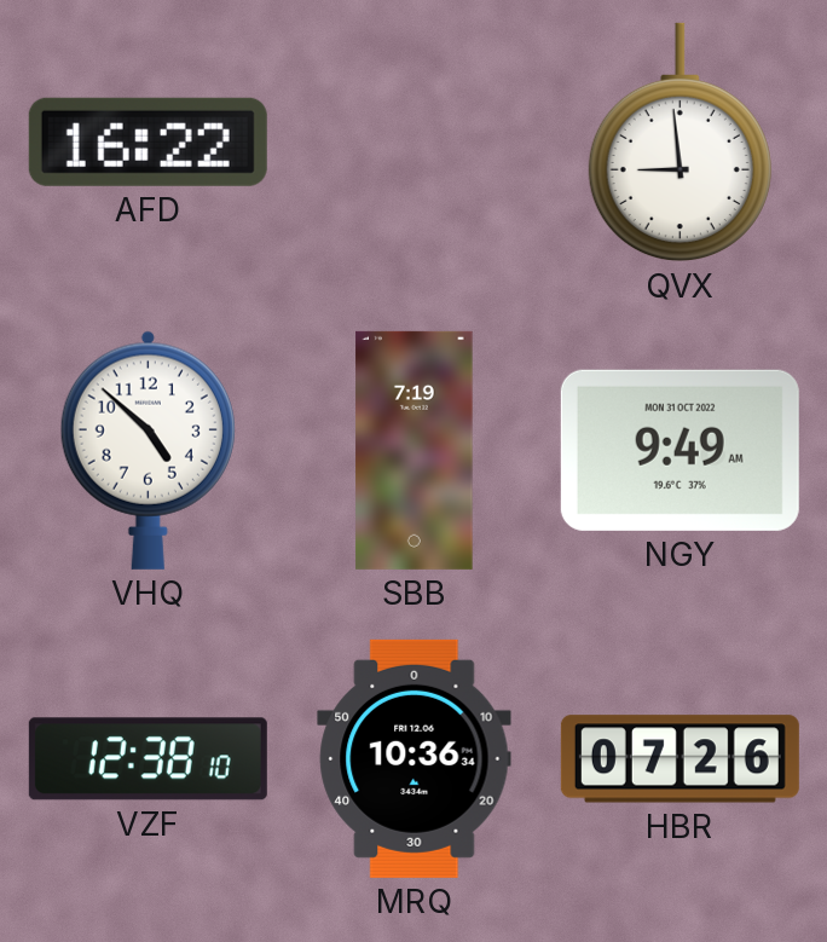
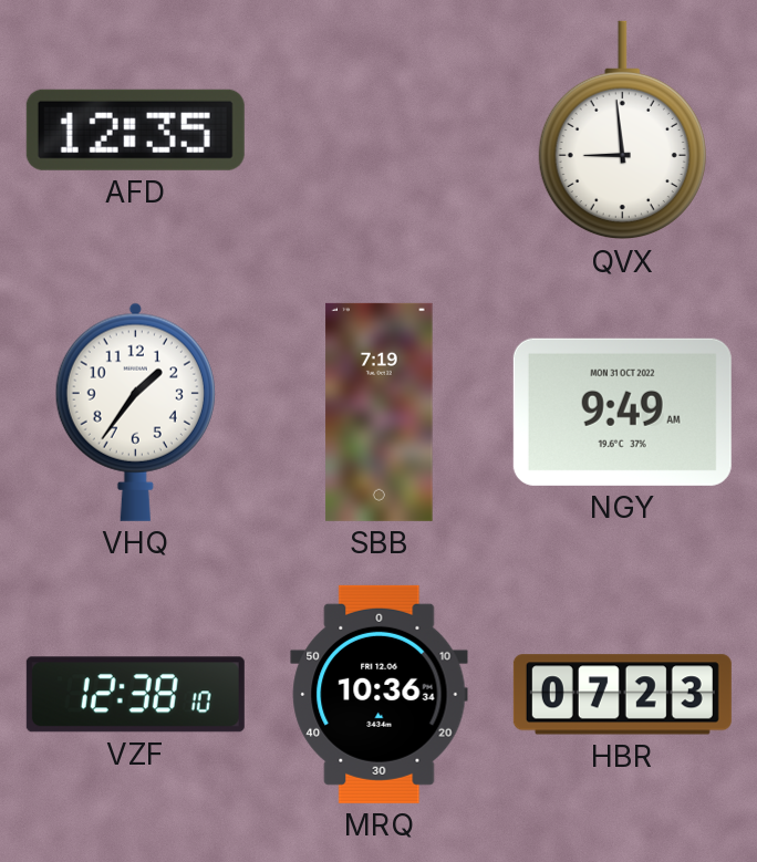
AFD: 16:22 -> 12:35 (135, 129)
VHQ: 4:52 -> 1:36 (135, 412)
HBR: 07:26 -> 07:23 (622, 695)
